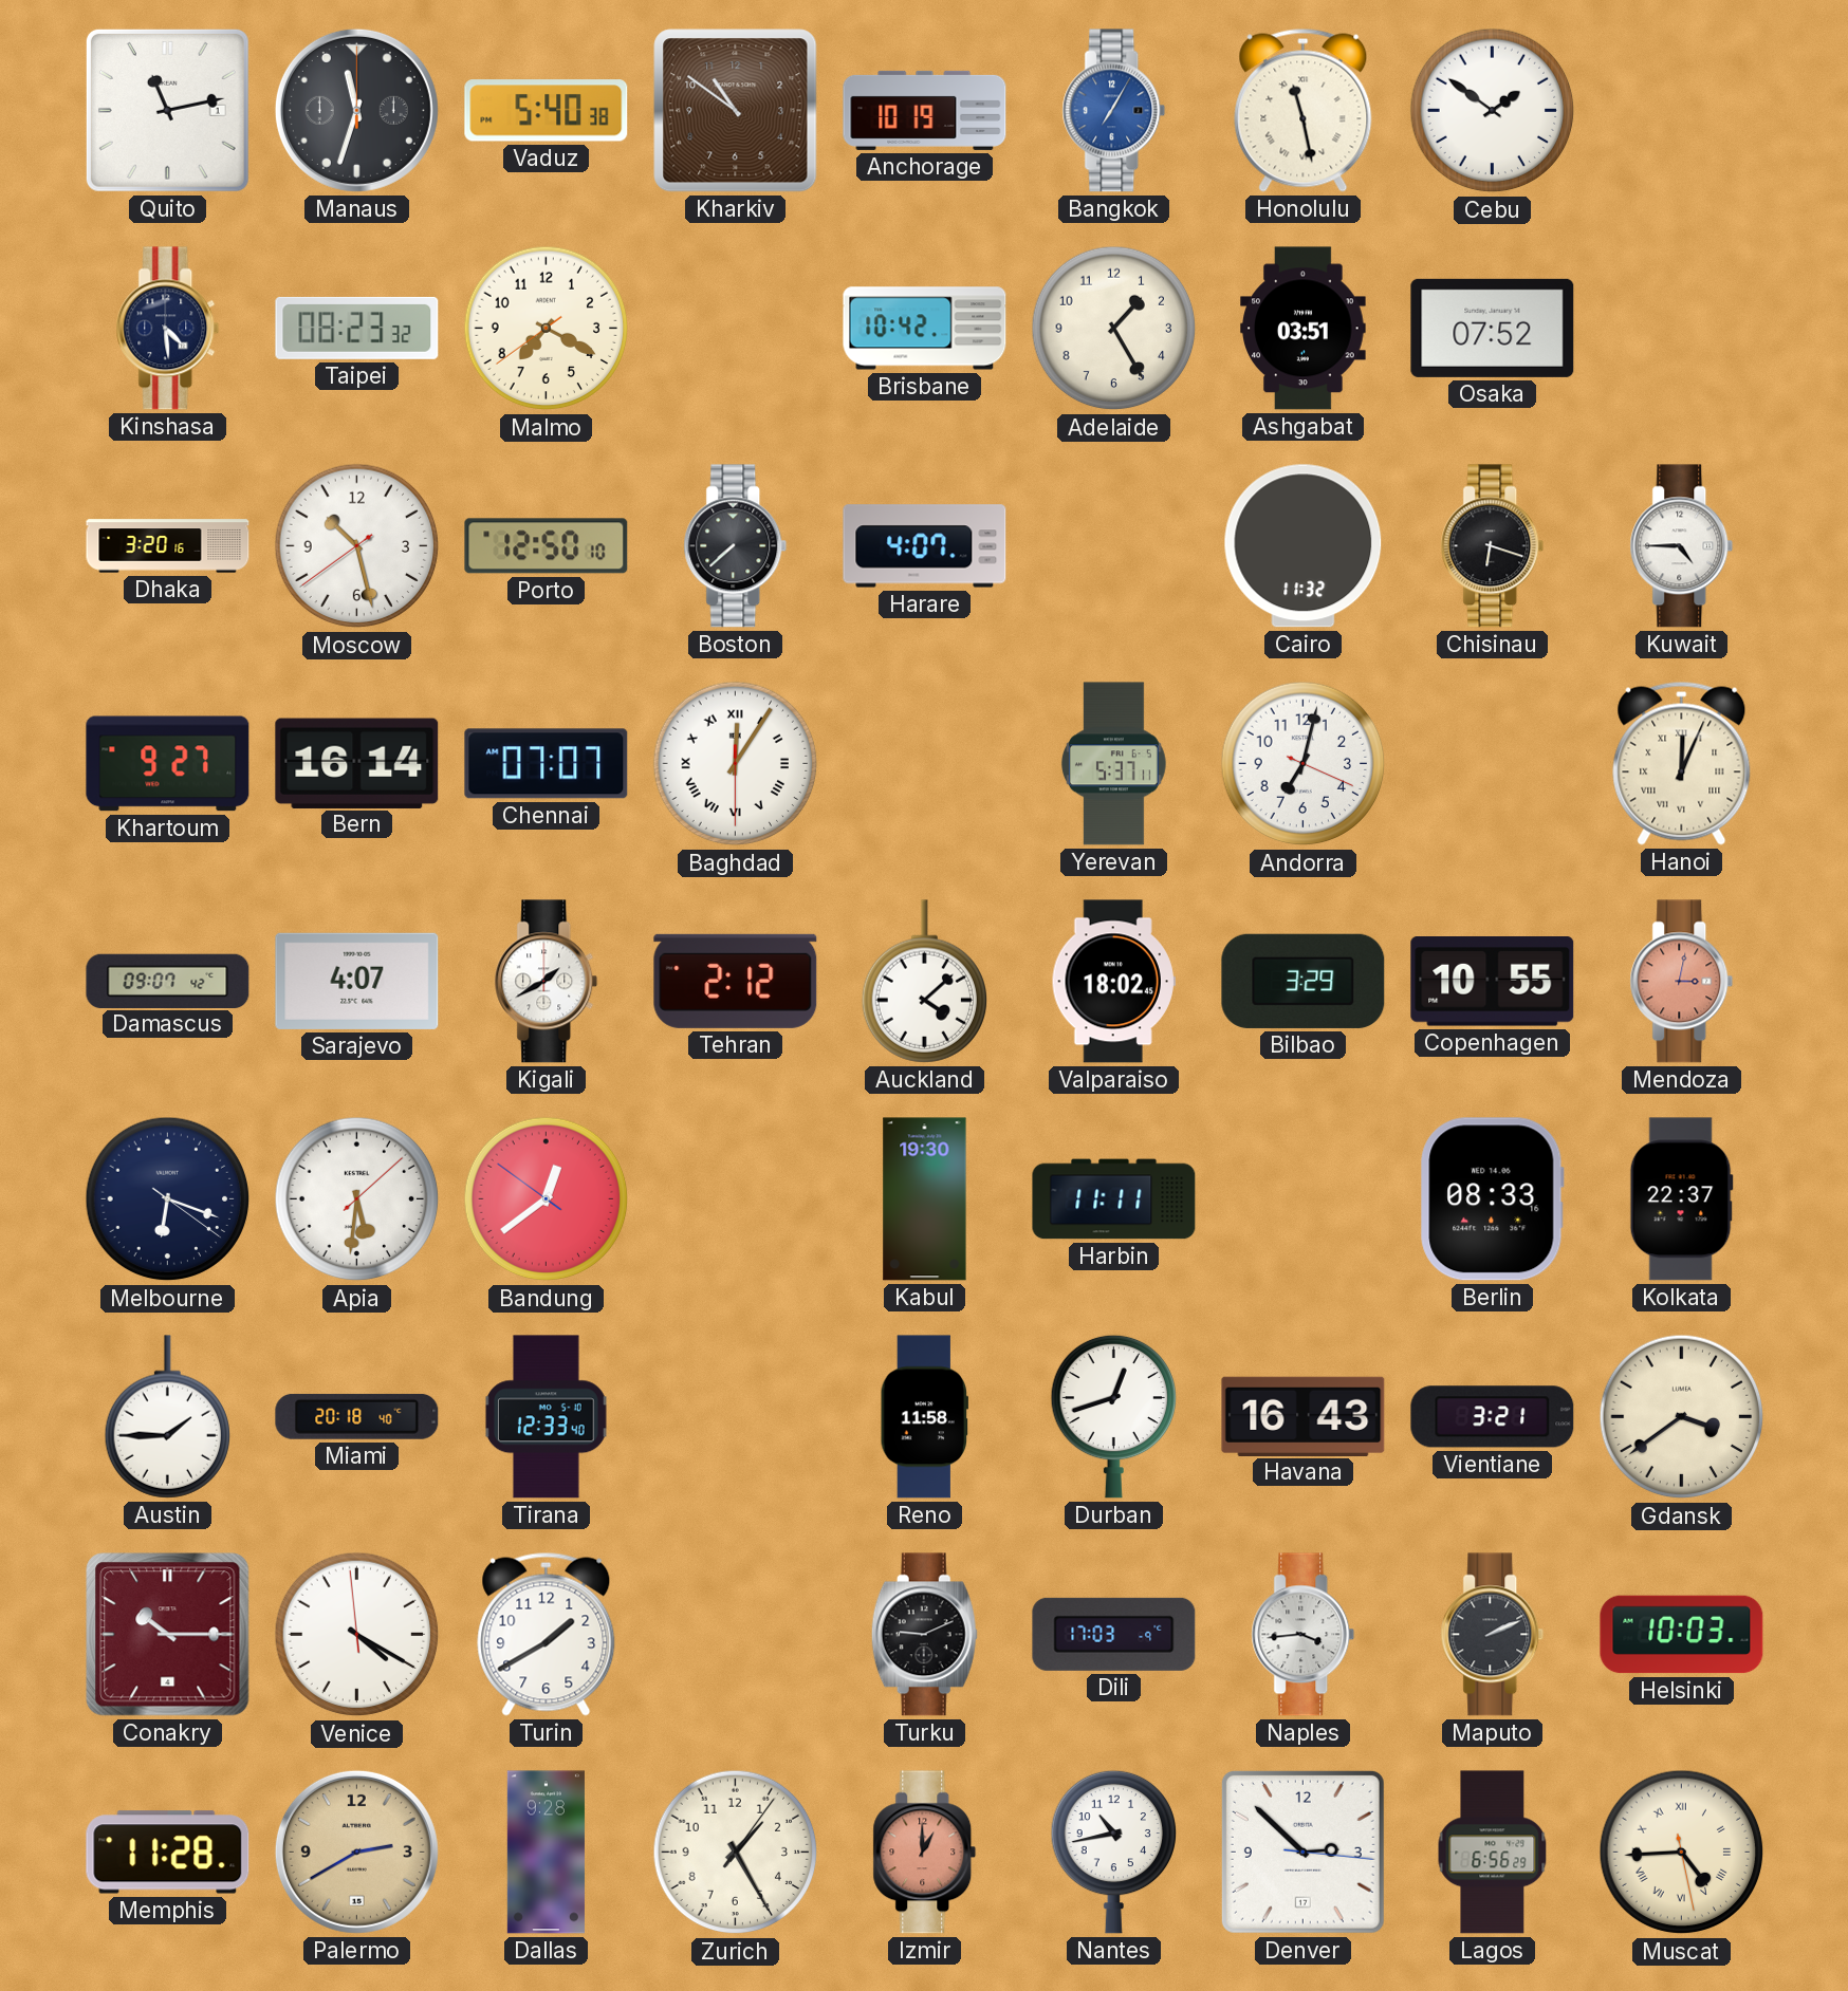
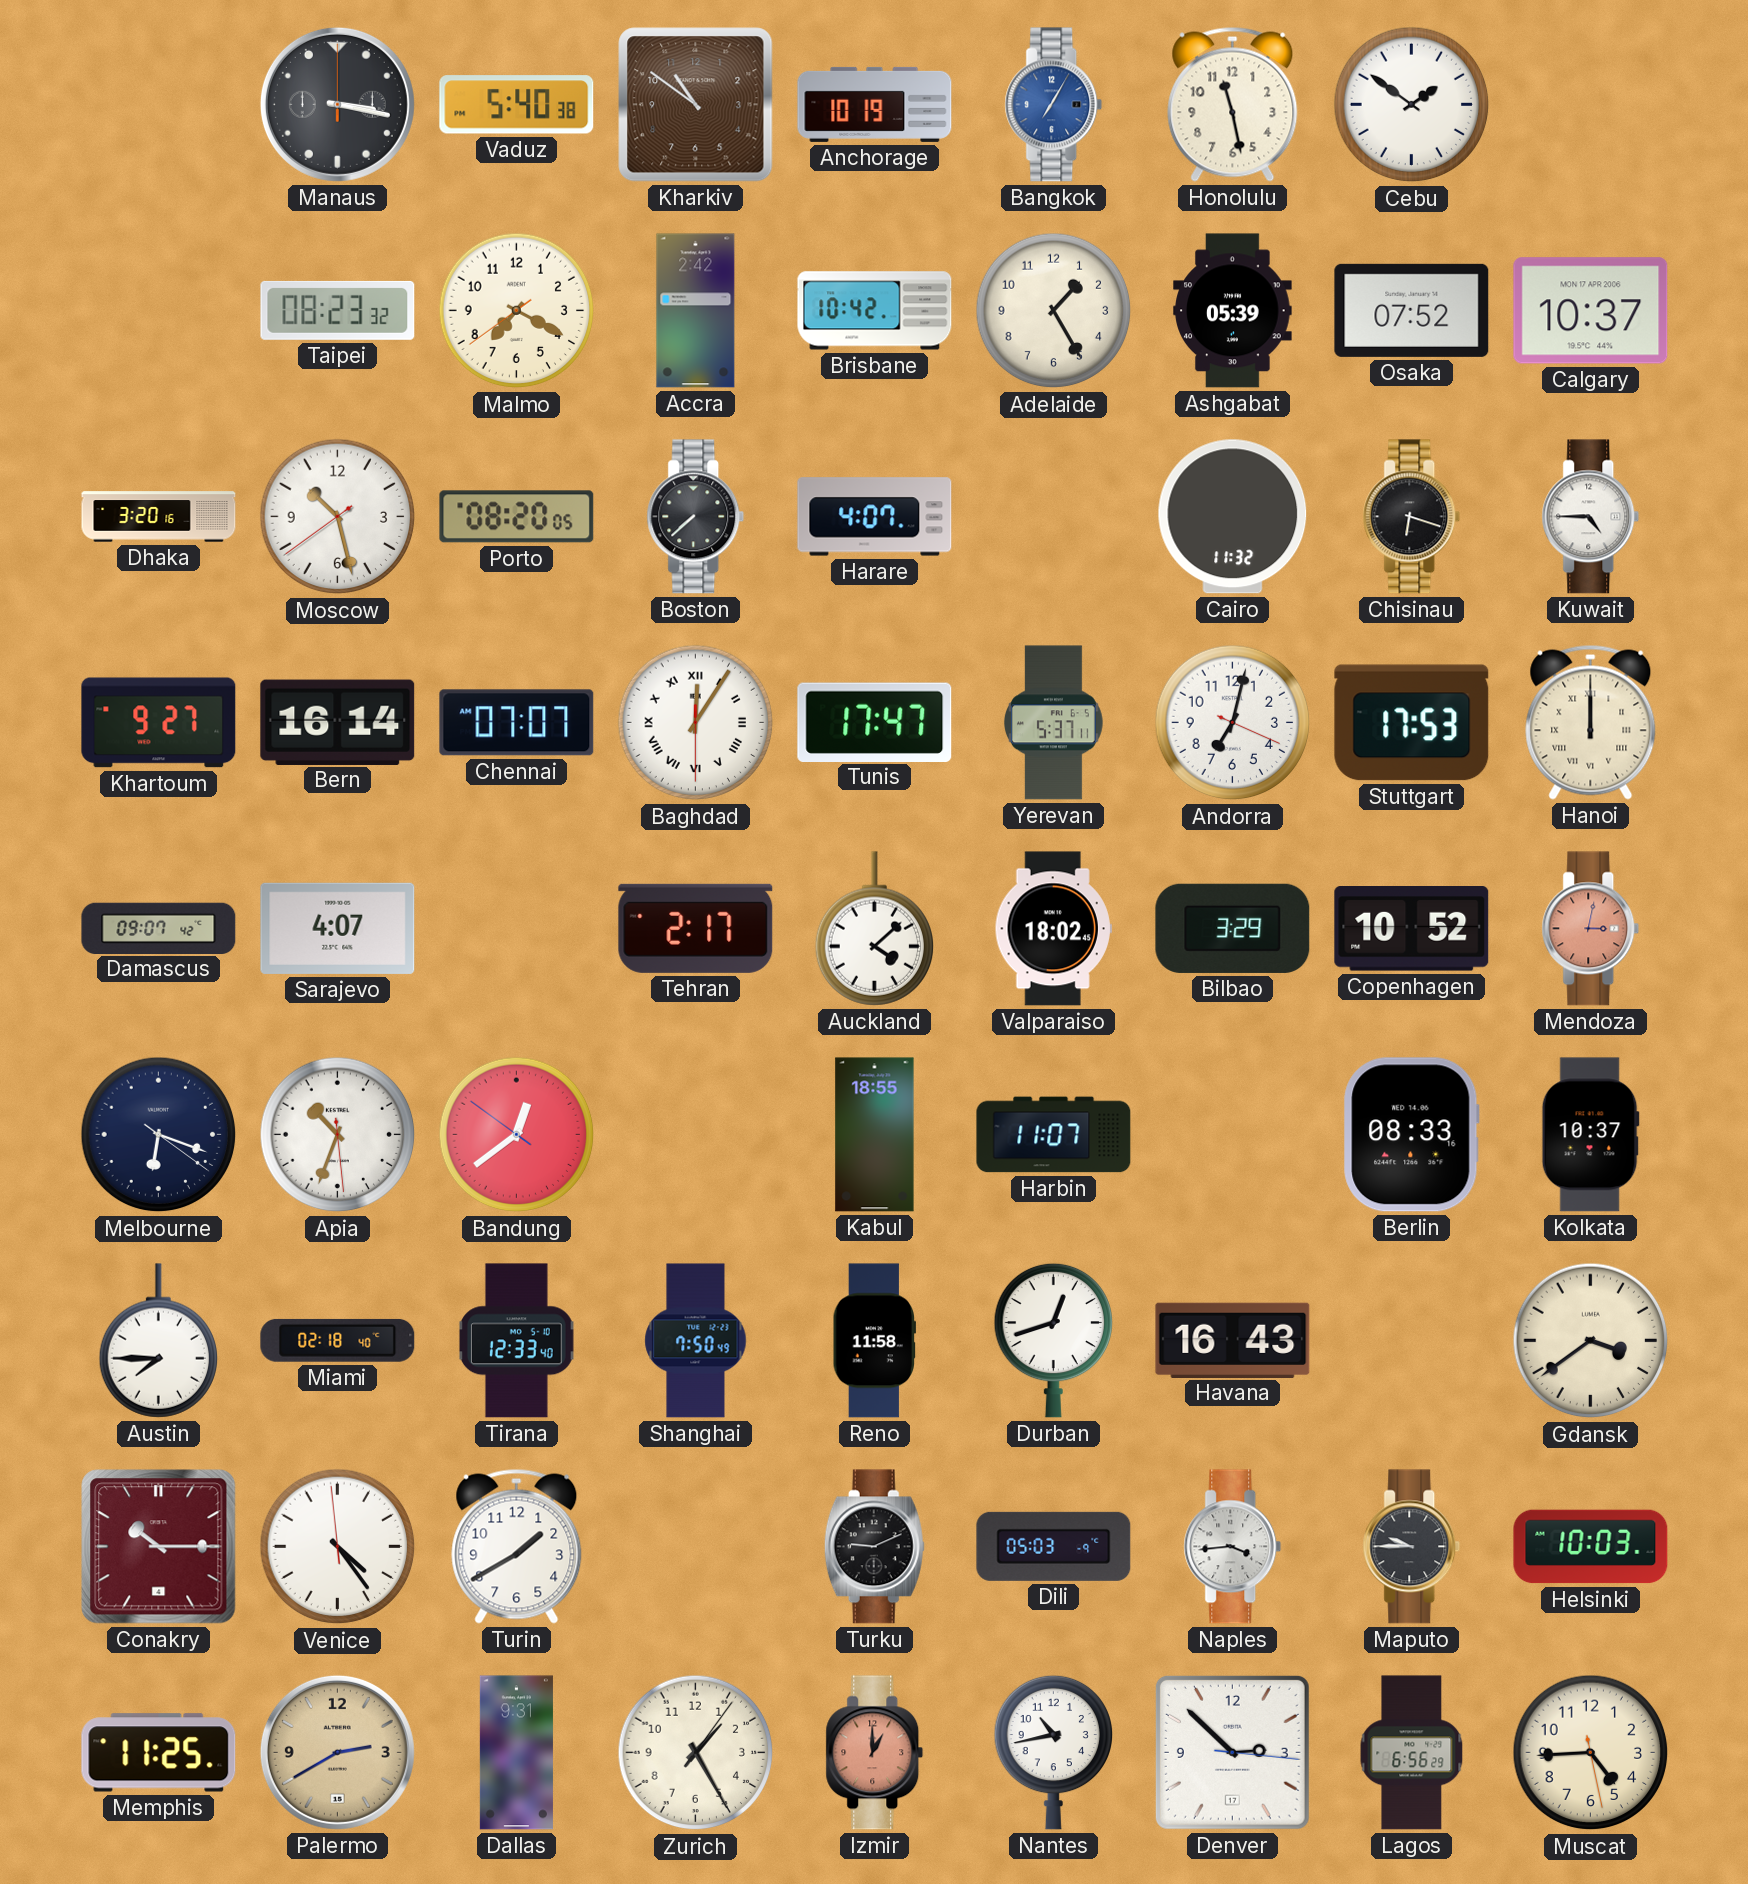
Quito: 11:13 -> none (167, 110)
Manaus: 11:33 -> 3:17 (337, 104)
Honolulu numerals: Roman -> Arabic (1233, 104)
Kinshasa: 4:29 -> none (168, 329)
Accra: none -> 2:42 (696, 311)
Ashgabat: 03:51 -> 05:39 (1233, 311)
Calgary: none -> 10:37 (1591, 311)
Porto: 12:50 -> 08:20 (517, 517)
Tunis: none -> 17:47 (875, 722)
Stuttgart: none -> 17:53 (1412, 723)
Hanoi: 12:04 -> 12:00 (1591, 722)
Kigali: 1:40 -> none (547, 982)
Tehran: 2:12 -> 2:17 (696, 928)
Copenhagen: 10:55 -> 10:52 (1412, 929)
Apia: 5:31 -> 10:33 (338, 1135)
Kabul: 19:30 -> 18:55 (875, 1135)
Harbin: 11:11 -> 11:07 (1054, 1135)
Kolkata: 22:37 -> 10:37 (1590, 1135)
Austin: 1:45 -> 7:45 (158, 1341)
Miami: 20:18 -> 02:18 (338, 1340)
Shanghai: none -> 7:50 (696, 1341)
Vientiane: 3:21 -> none (1493, 1417)
Venice: 4:19 -> 4:23 (338, 1547)
Dili: 17:03 -> 05:03 (1054, 1546)
Maputo: 2:11 -> 9:45 (1412, 1547)
Memphis: 11:28 -> 11:25 (159, 1753)
Dallas: 9:28 -> 9:31 (516, 1753)
Muscat numerals: Roman -> Arabic (1591, 1753)
